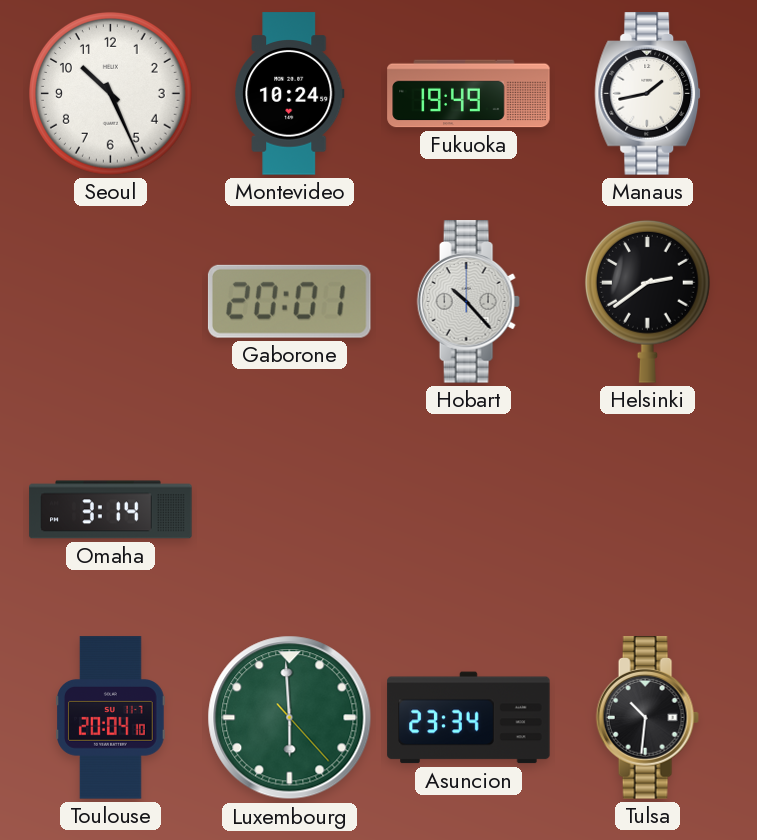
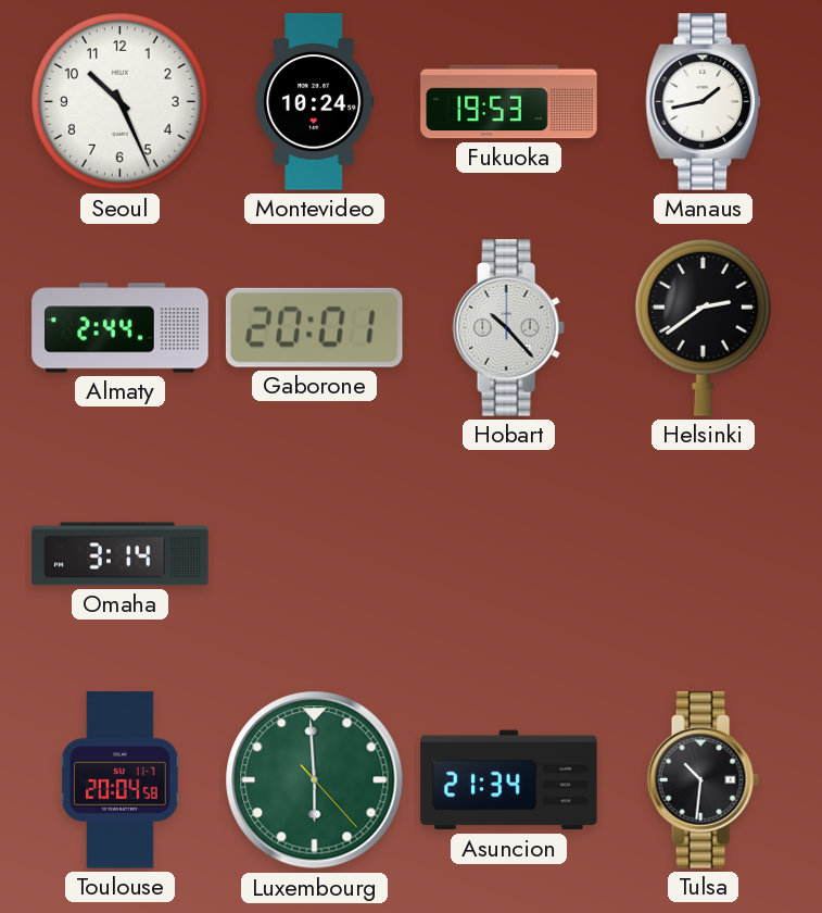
Fukuoka: 19:49 -> 19:53 (509, 102)
Almaty: none -> 2:44 (121, 328)
Toulouse: 20:04:10 -> 20:04:58 (121, 780)
Asuncion: 23:34 -> 21:34 (509, 780)
